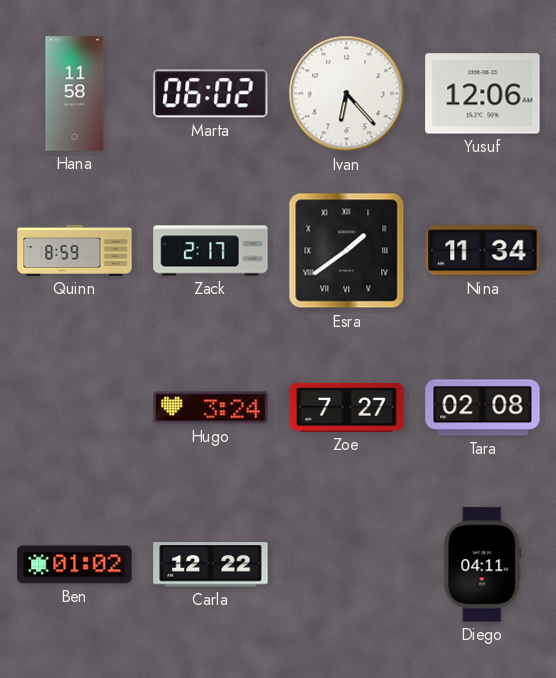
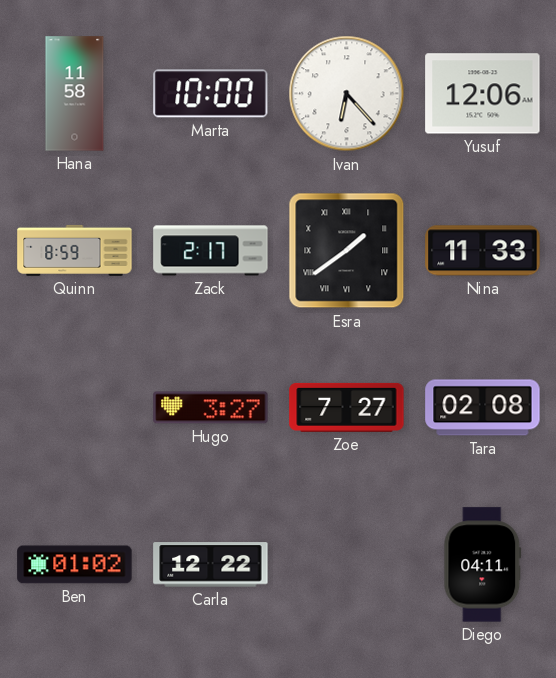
Marta: 06:02 -> 10:00 (211, 94)
Nina: 11:34 -> 11:33 (483, 251)
Hugo: 3:24 -> 3:27 (211, 408)
